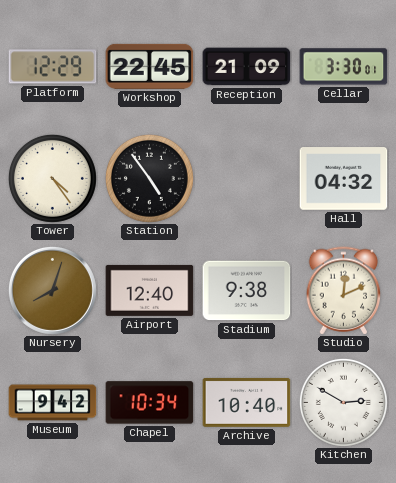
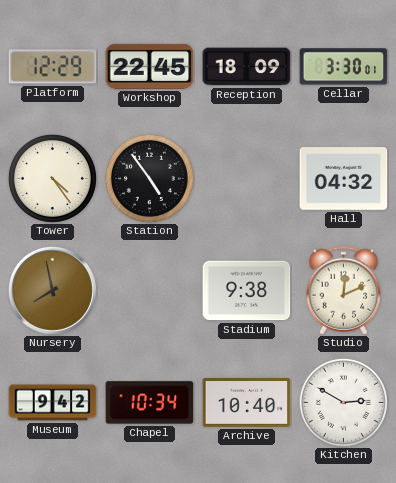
Reception: 21:09 -> 18:09 (247, 67)
Nursery: 8:03 -> 7:58 (52, 290)
Airport: 12:40 -> none (150, 290)
